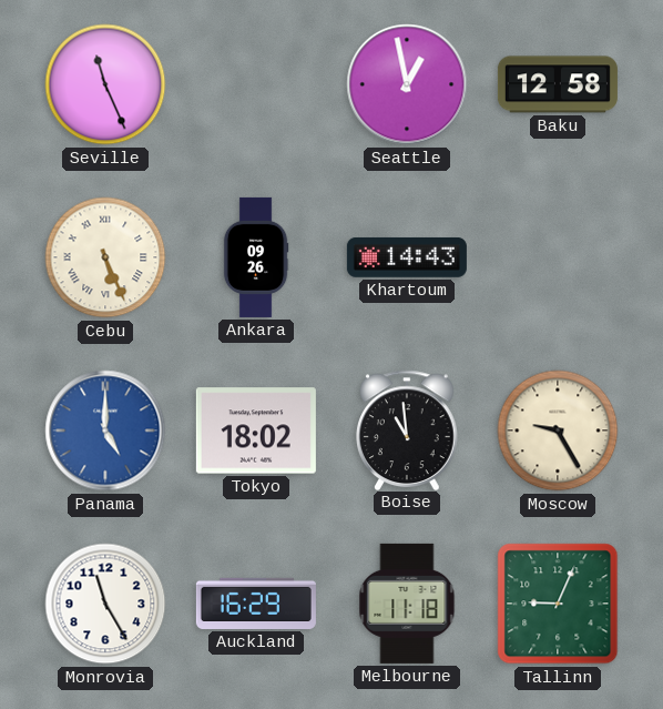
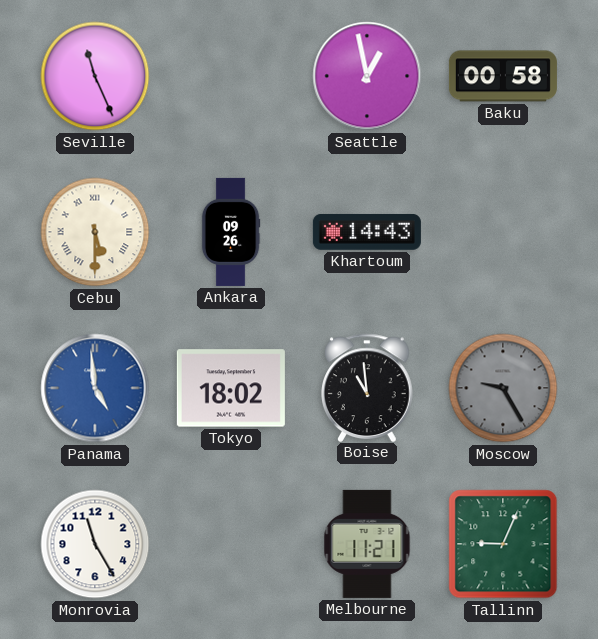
Baku: 12:58 -> 00:58 (503, 76)
Cebu: 5:26 -> 5:30 (95, 232)
Panama: 5:00 -> 4:59 (95, 388)
Moscow dial: cream -> grey (503, 388)
Auckland: 16:29 -> none (256, 604)
Melbourne: 11:18 -> 11:21 (367, 544)
